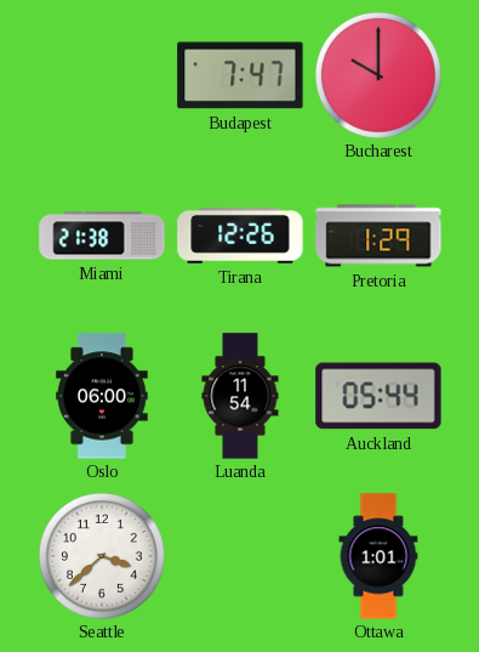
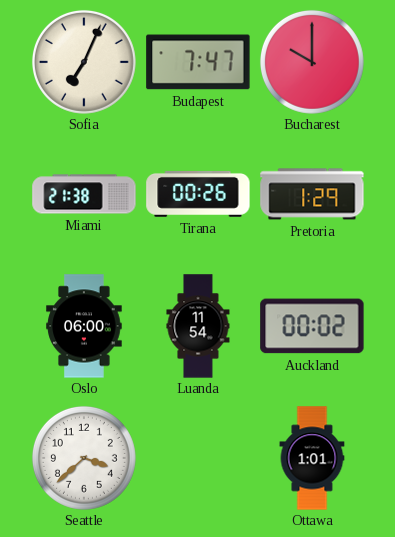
Sofia: none -> 7:04 (84, 62)
Tirana: 12:26 -> 00:26 (198, 194)
Auckland: 05:44 -> 00:02 (312, 326)
